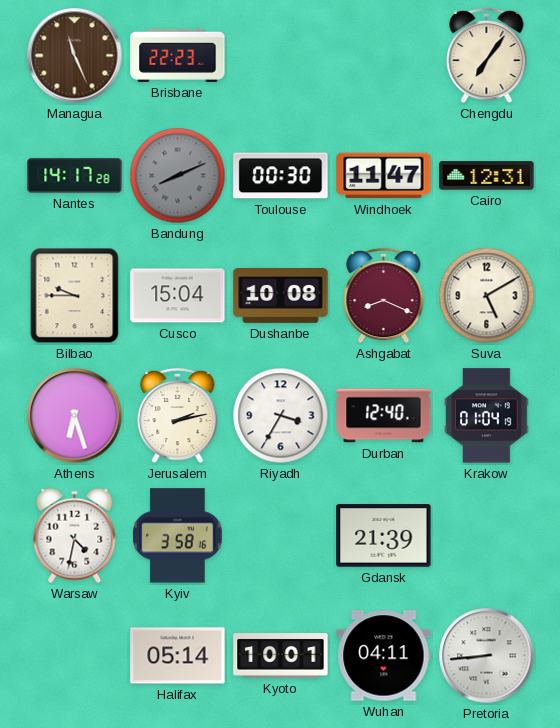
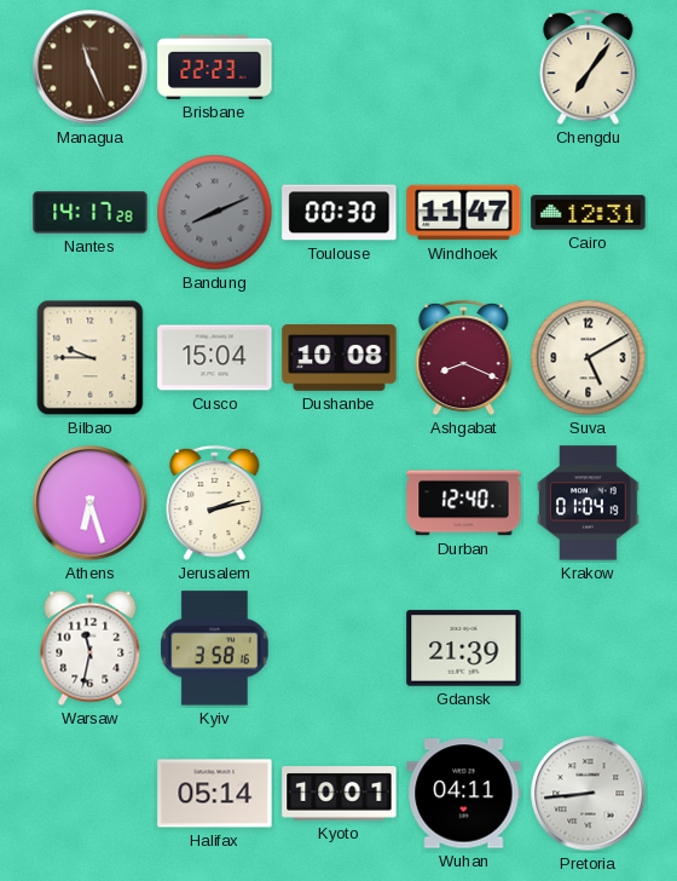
Riyadh: 3:35 -> none (281, 416)
Warsaw: 4:32 -> 11:32 (91, 649)
